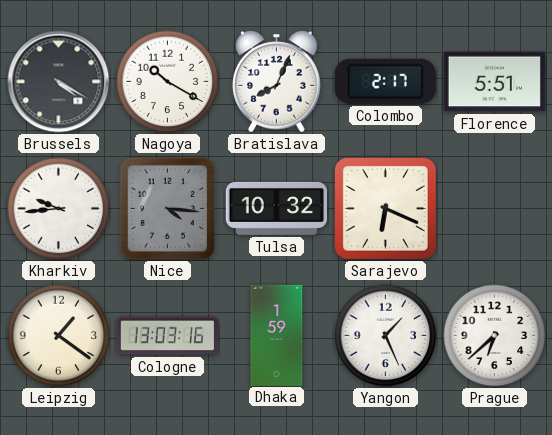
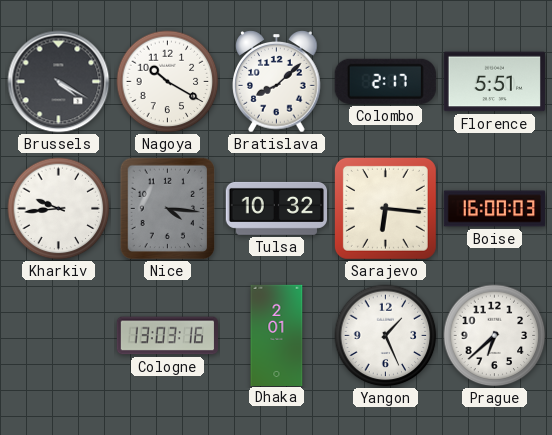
Bratislava: 8:04 -> 8:08 (277, 82)
Sarajevo: 6:19 -> 6:16 (385, 208)
Boise: none -> 16:00 (495, 209)
Leipzig: 1:21 -> none (59, 336)
Dhaka: 1:59 -> 2:01 (277, 335)
